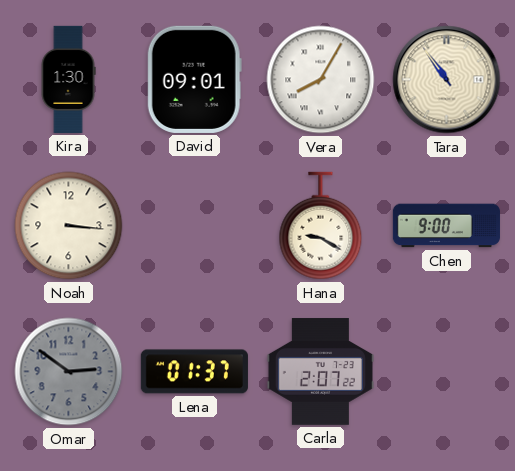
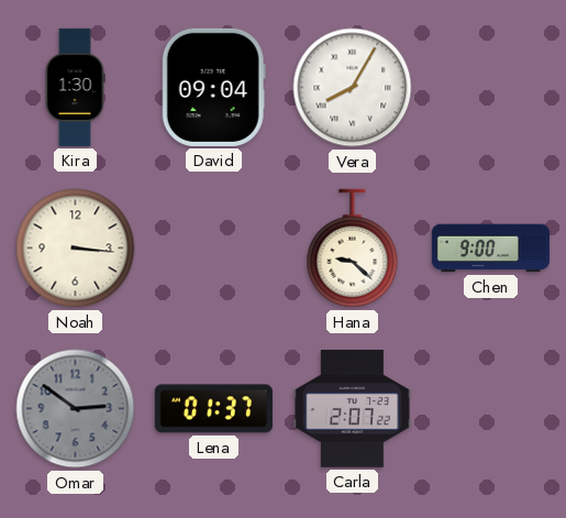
David: 09:01 -> 09:04 (213, 87)
Tara: 10:54 -> none (447, 80)
Hana: 9:20 -> 9:22 (353, 249)
